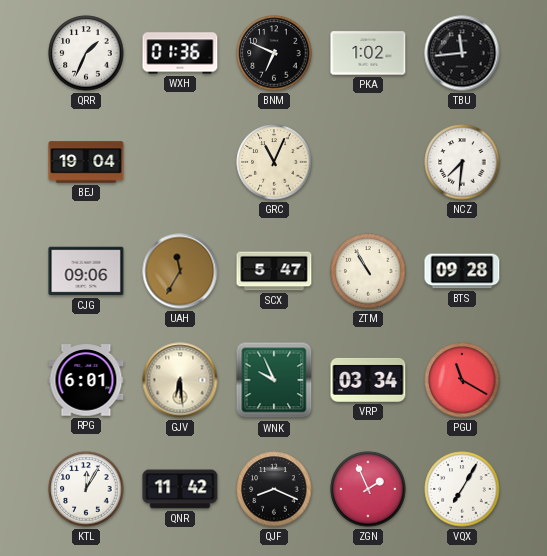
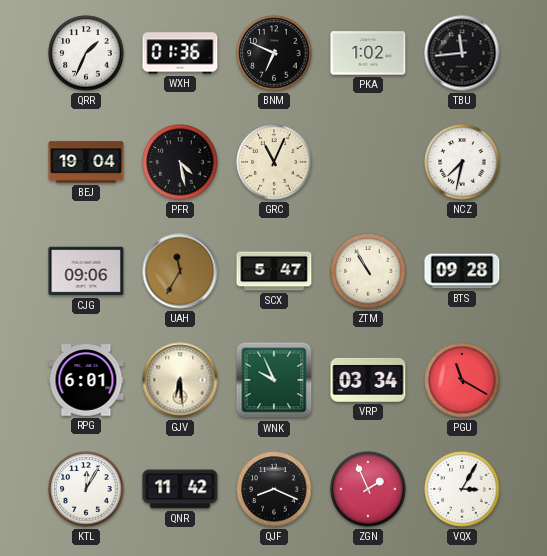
PFR: none -> 4:28 (180, 162)
NCZ: 7:31 -> 7:32 (462, 162)
VQX: 7:05 -> 3:05 (462, 489)
